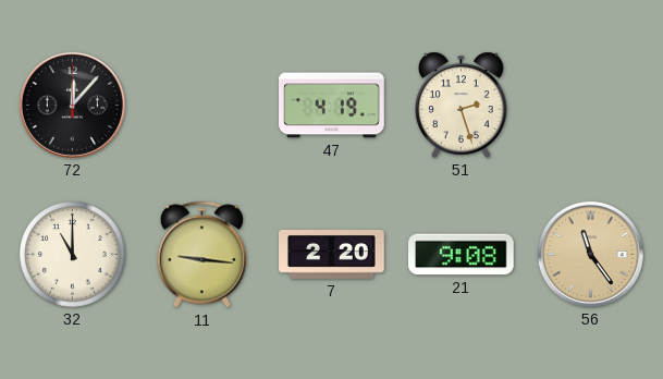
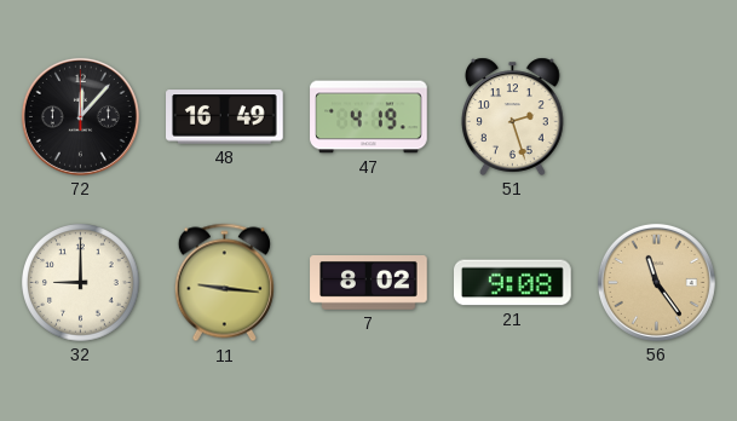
48: none -> 16:49 (225, 117)
32: 11:00 -> 9:00 (81, 283)
7: 2:20 -> 8:02 (369, 283)
